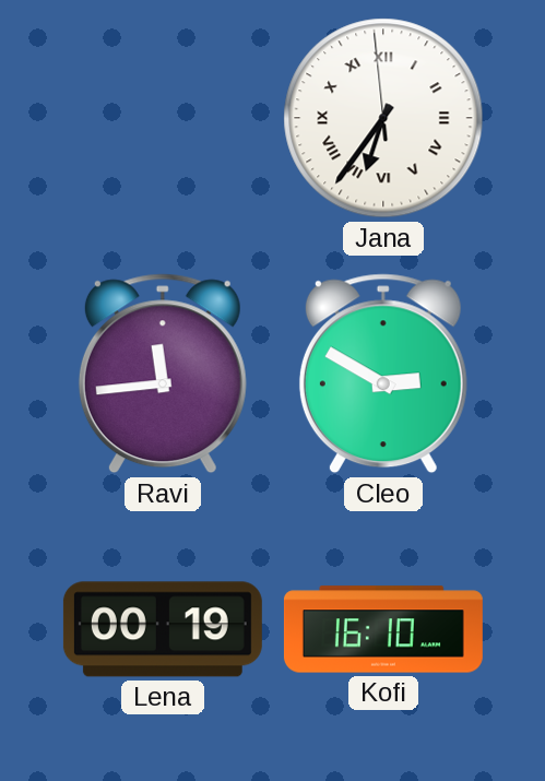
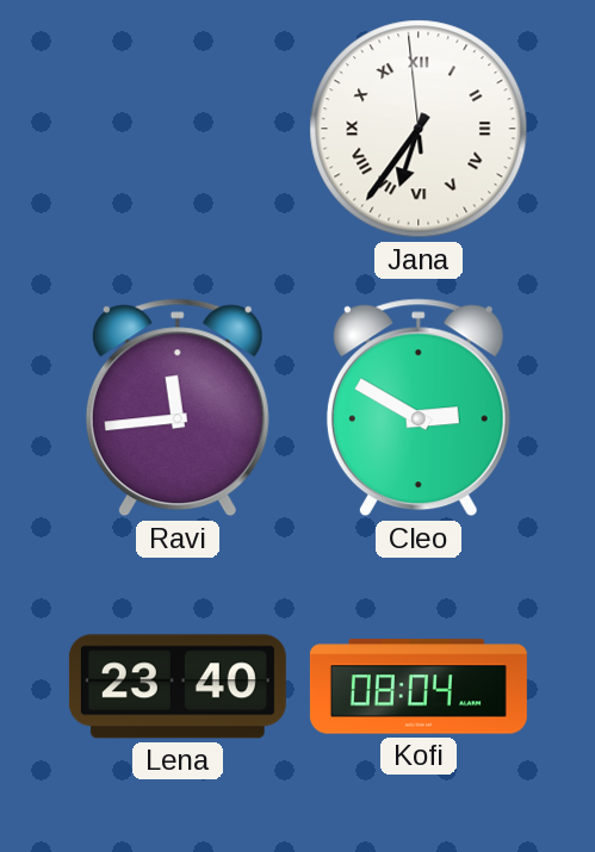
Lena: 00:19 -> 23:40 (178, 686)
Kofi: 16:10 -> 08:04 (419, 686)
